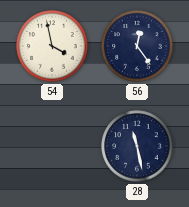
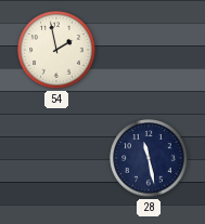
54: 3:58 -> 1:58 (56, 50)
56: 12:24 -> none (137, 46)
